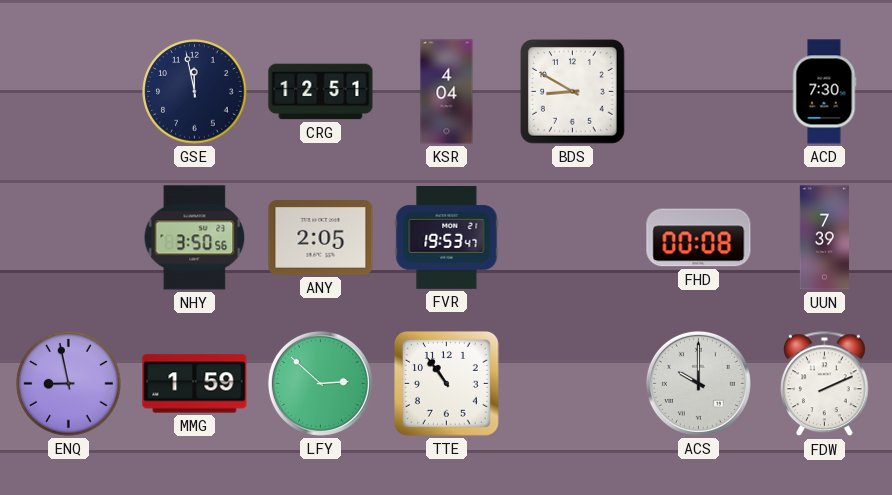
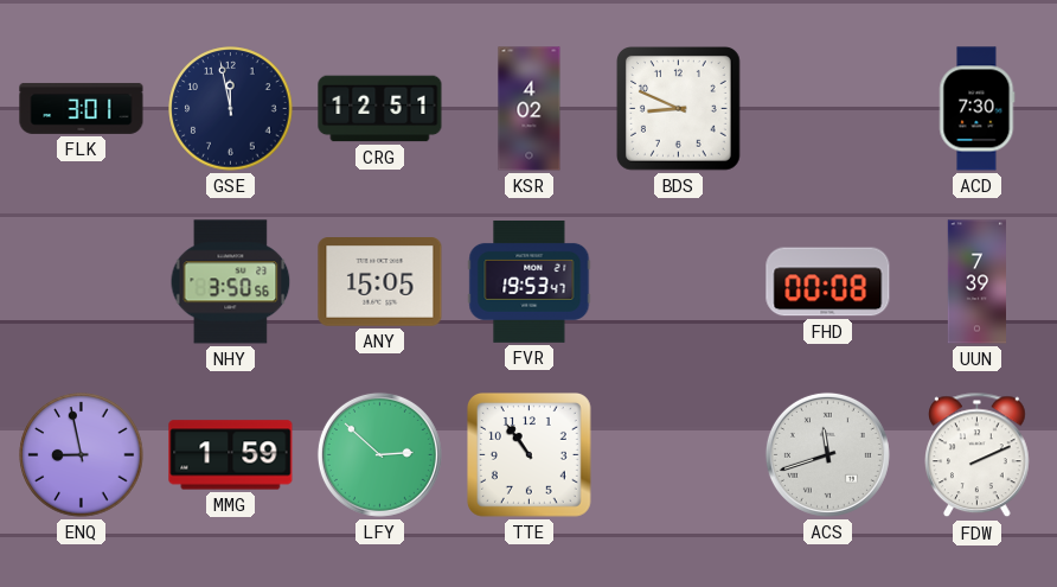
FLK: none -> 3:01 (82, 108)
KSR: 4:04 -> 4:02 (530, 109)
BDS: 8:50 -> 8:49 (679, 109)
ANY: 2:05 -> 15:05 (380, 282)
ACS: 10:00 -> 11:42 (827, 454)
